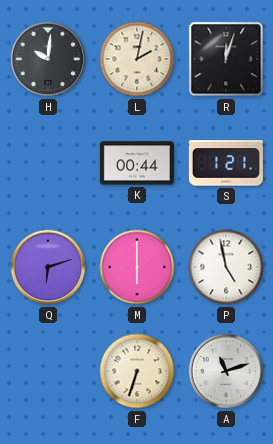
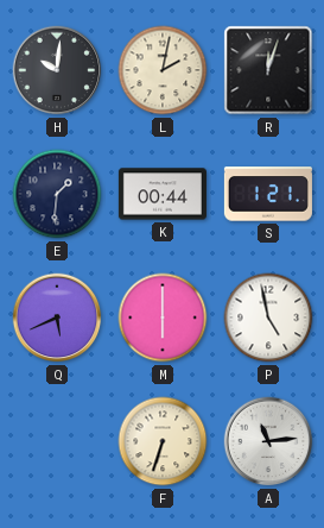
E: none -> 1:31 (57, 194)
Q: 6:12 -> 5:41 (57, 318)
A: 11:12 -> 11:14 (268, 441)
